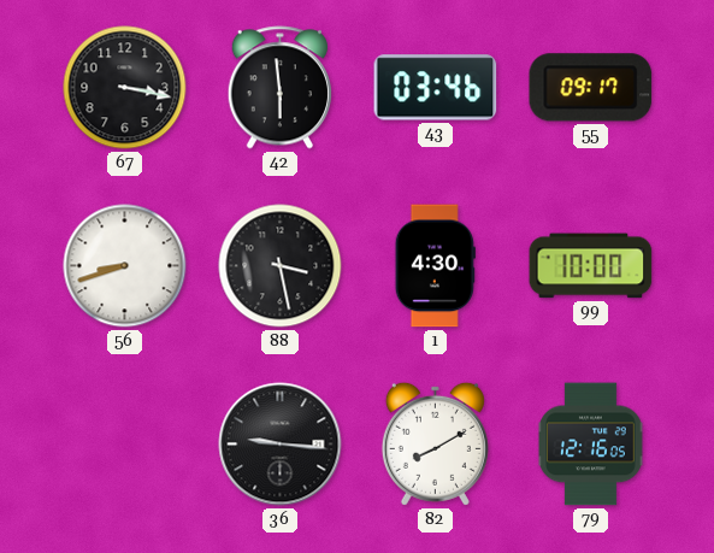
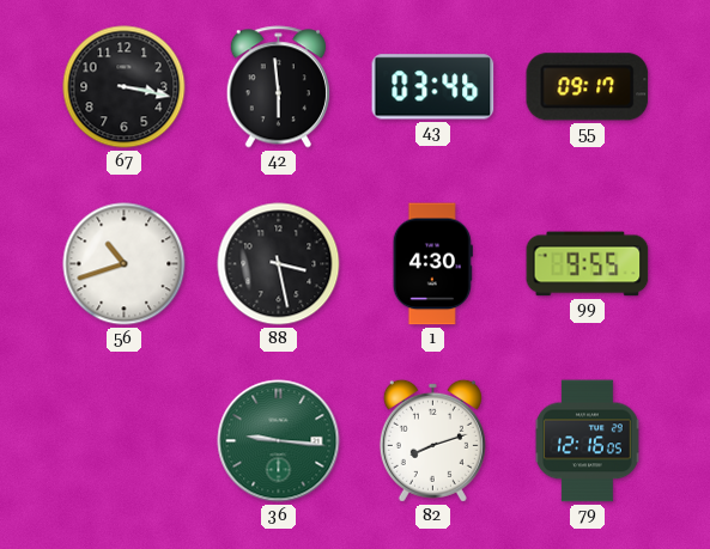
56: 8:42 -> 10:42 (125, 264)
99: 10:00 -> 9:55 (588, 264)
36 dial: black -> green (279, 441)
82: 8:10 -> 8:12 (432, 440)
